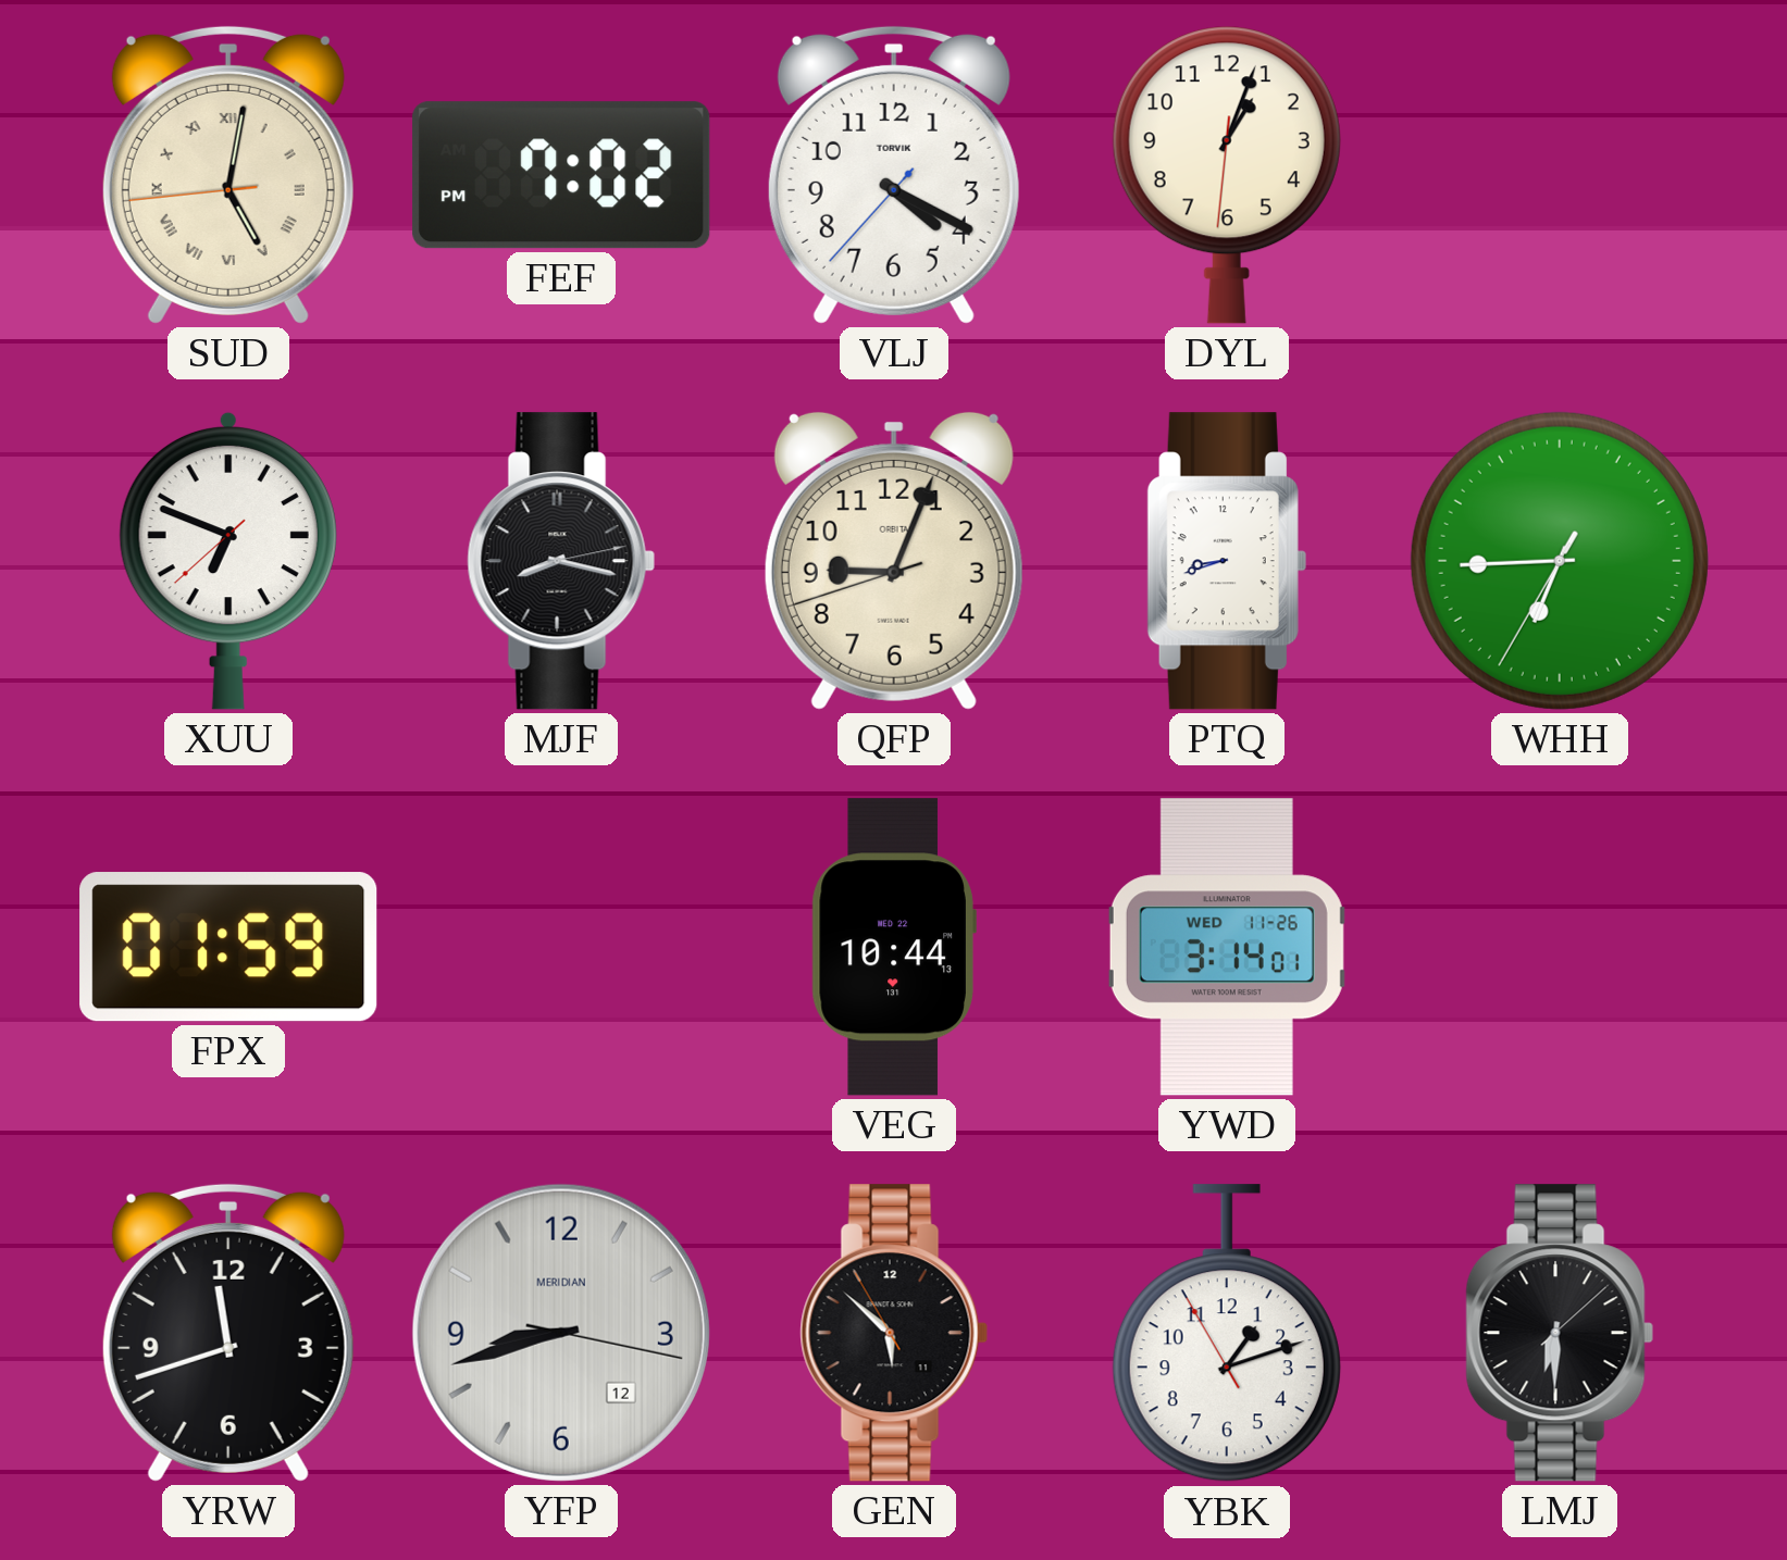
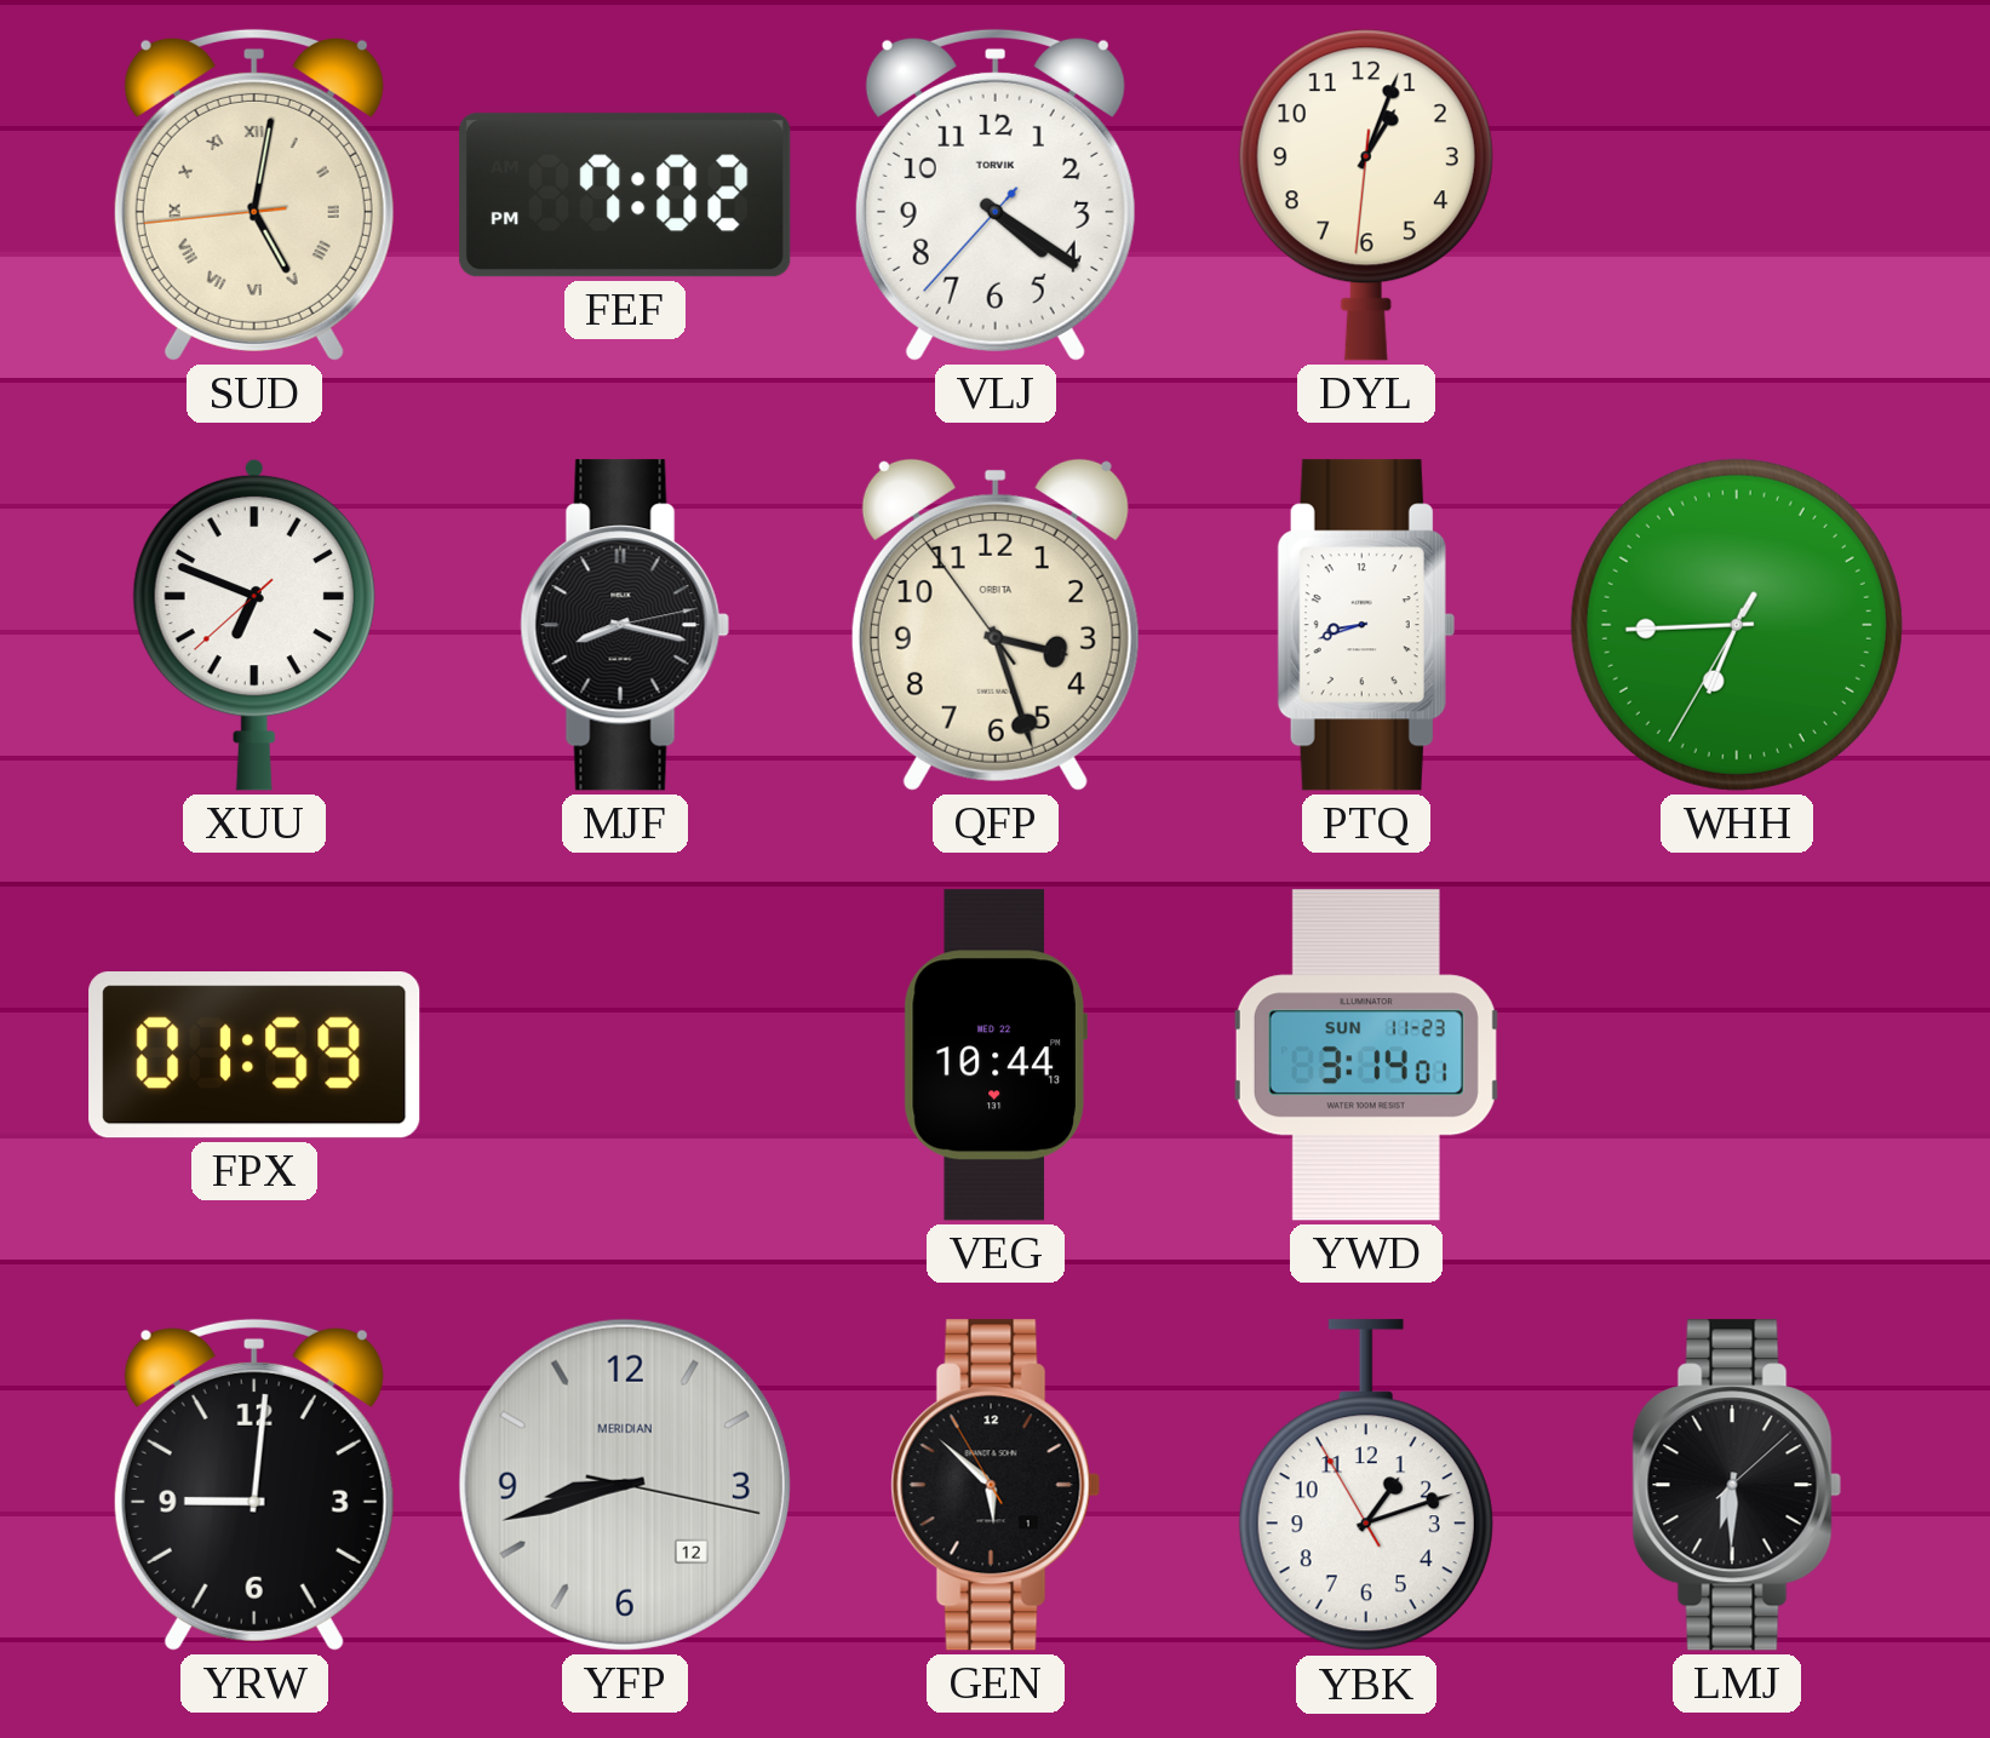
VLJ: 4:19 -> 4:20 (996, 195)
QFP: 9:03 -> 3:26 (996, 625)
YWD date: WED 11-26 -> SUN 11-23 (1366, 1055)
YRW: 11:42 -> 9:01 (254, 1485)
GEN date: 11 -> 1 (996, 1485)
